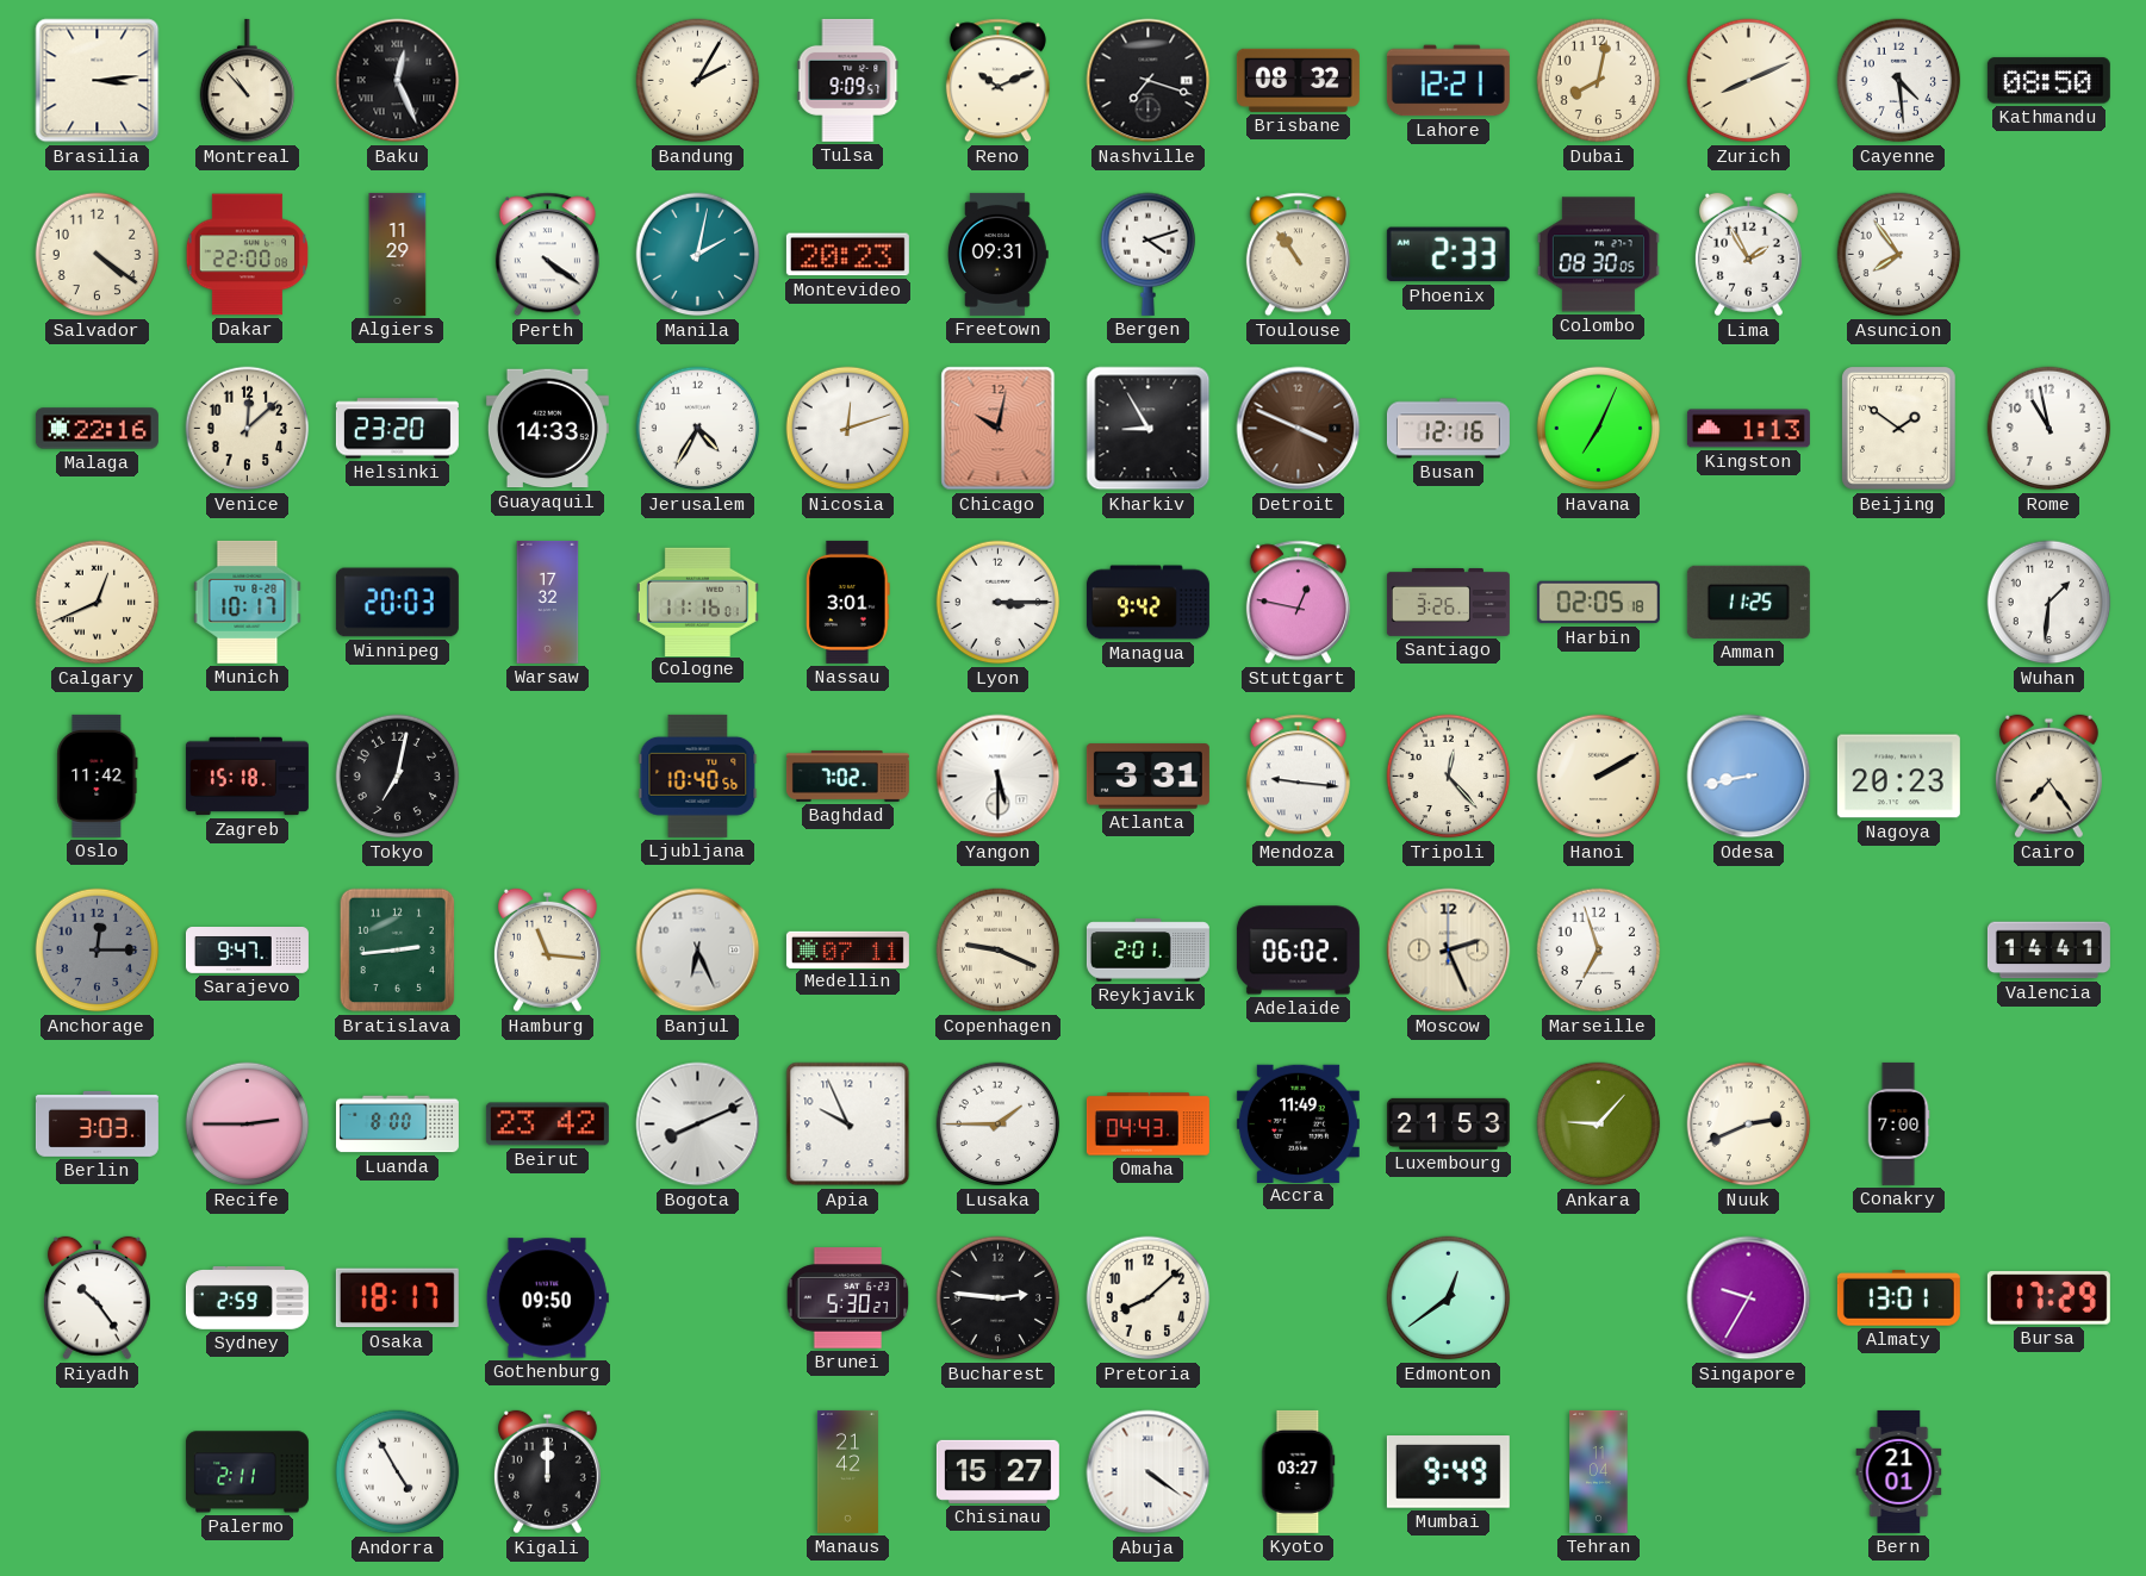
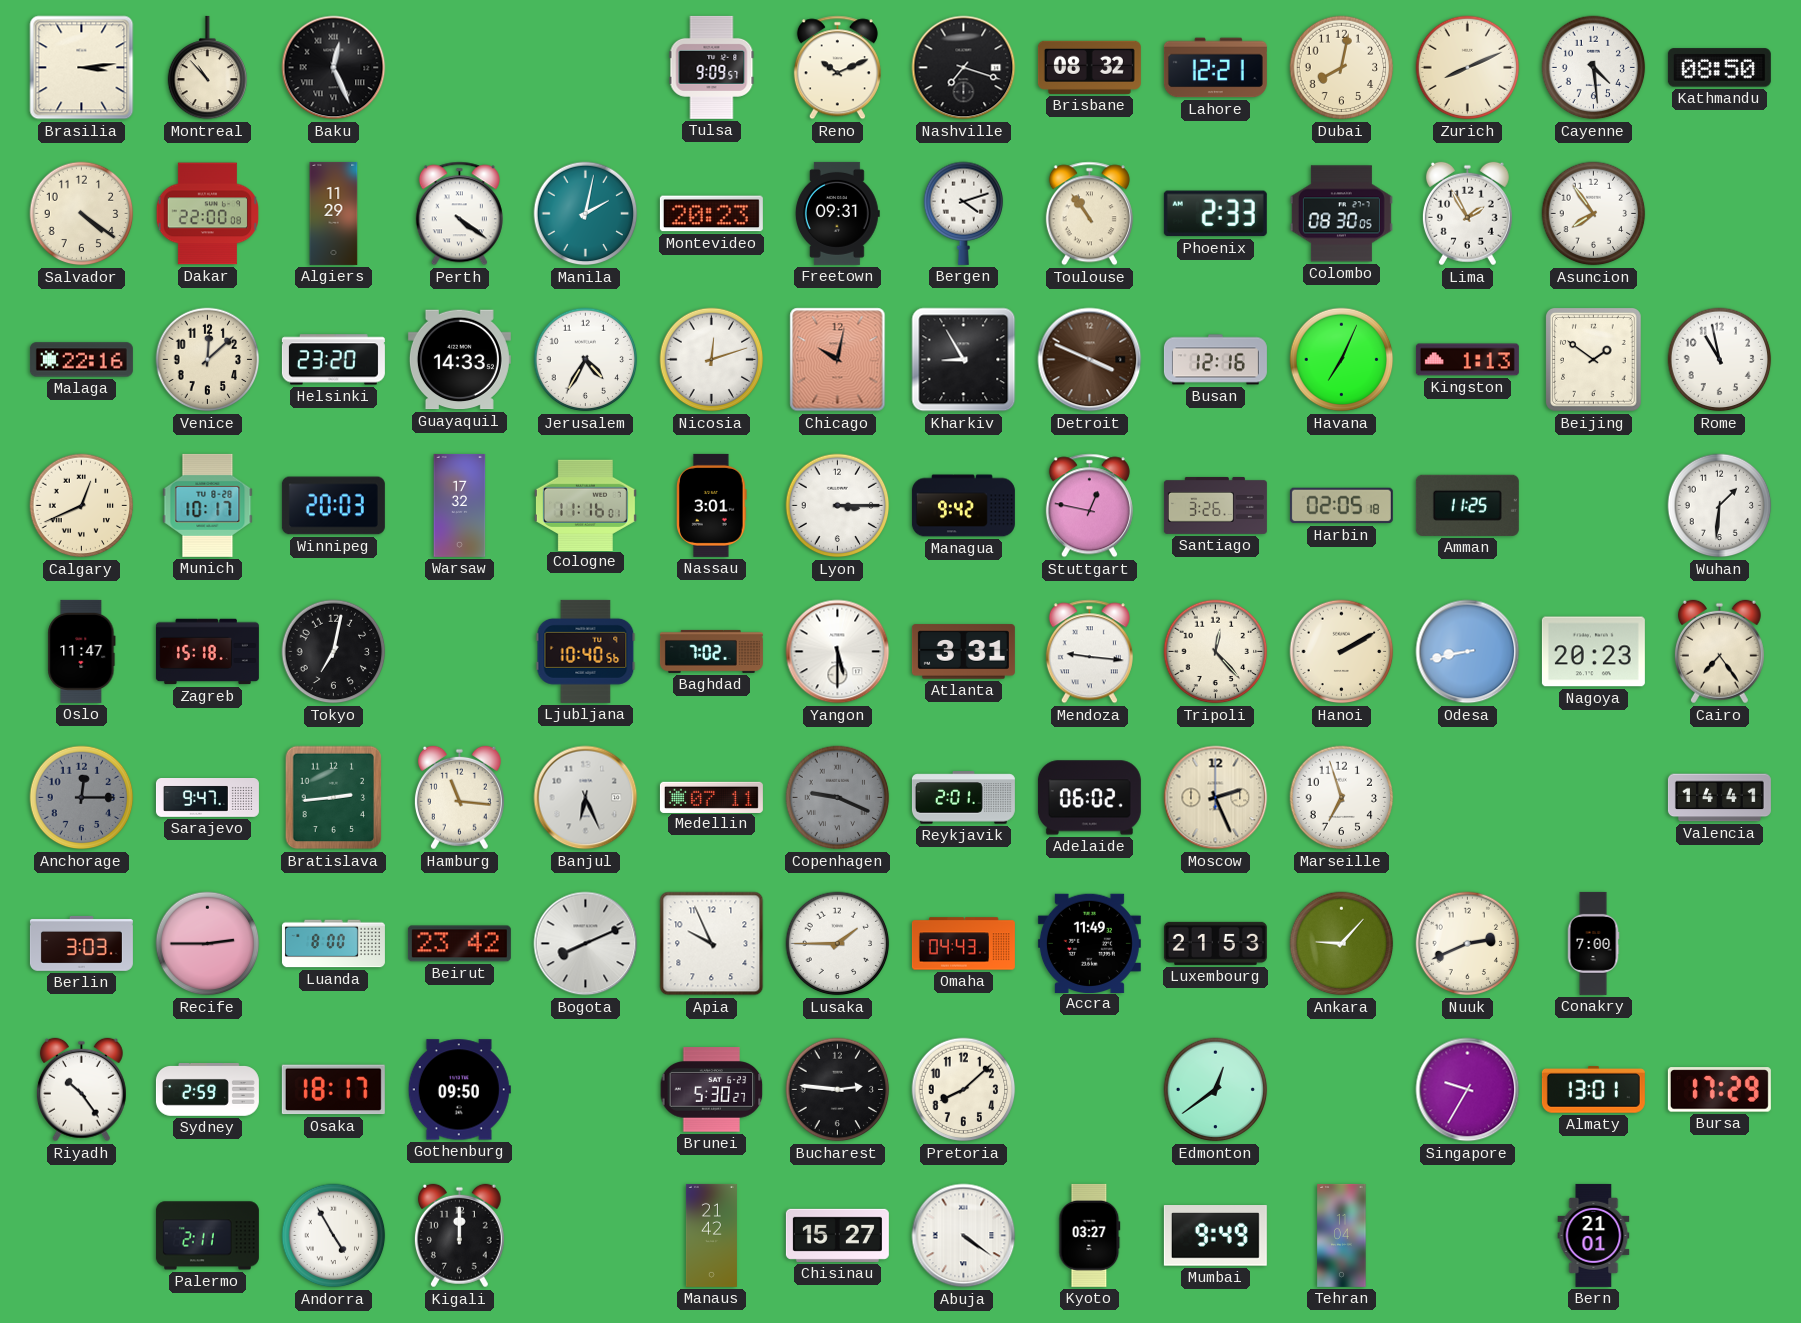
Bandung: 2:05 -> none (698, 81)
Oslo: 11:42 -> 11:47 (82, 651)
Copenhagen dial: cream -> grey (838, 798)
